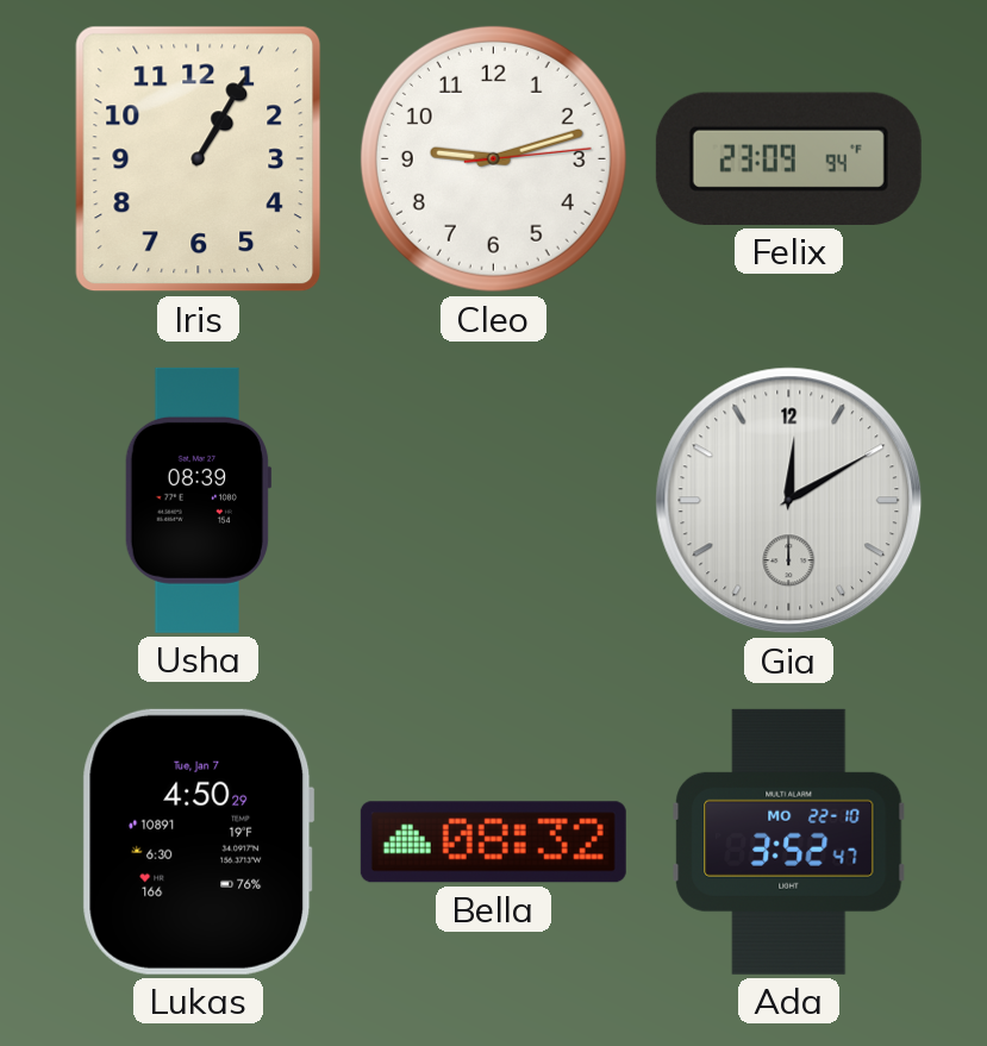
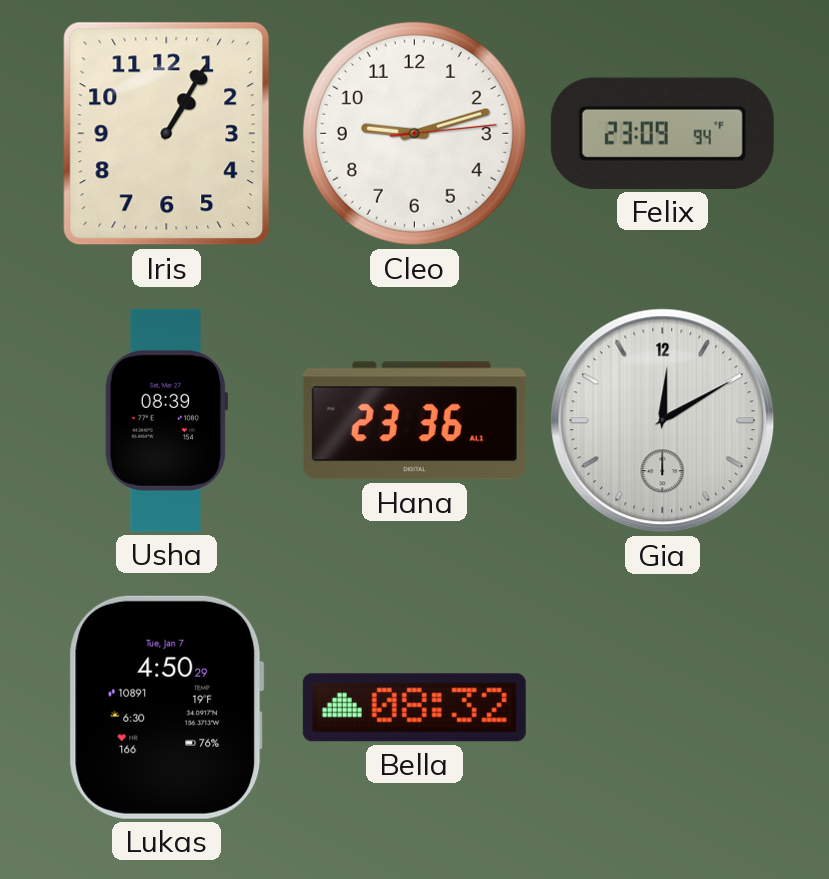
Hana: none -> 23:36 (414, 421)
Ada: 3:52 -> none (789, 841)
